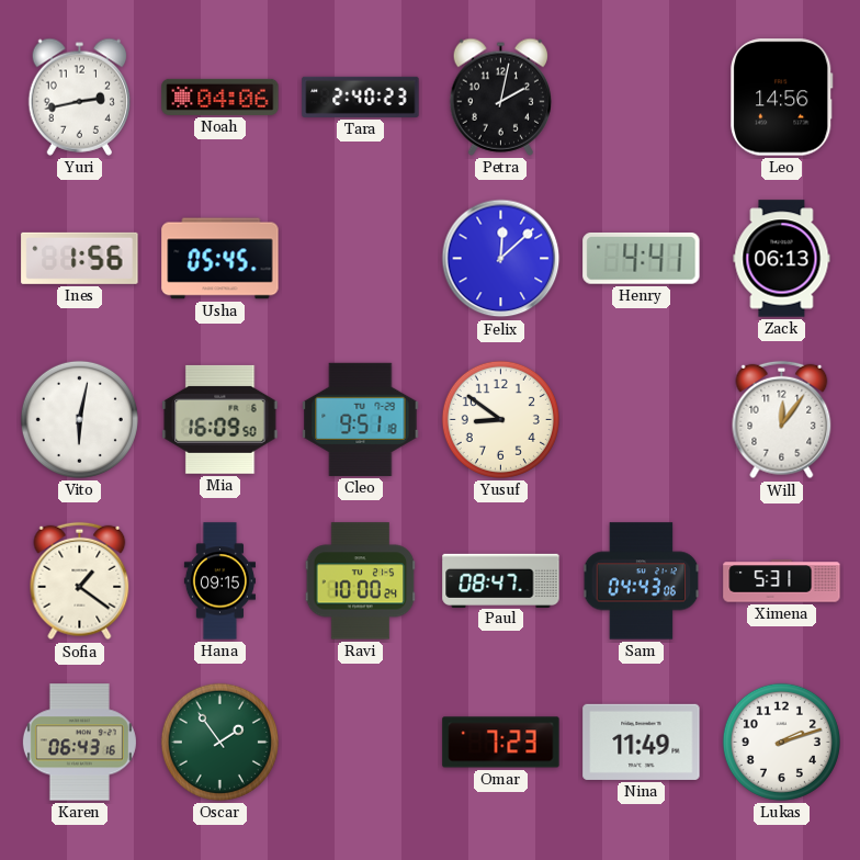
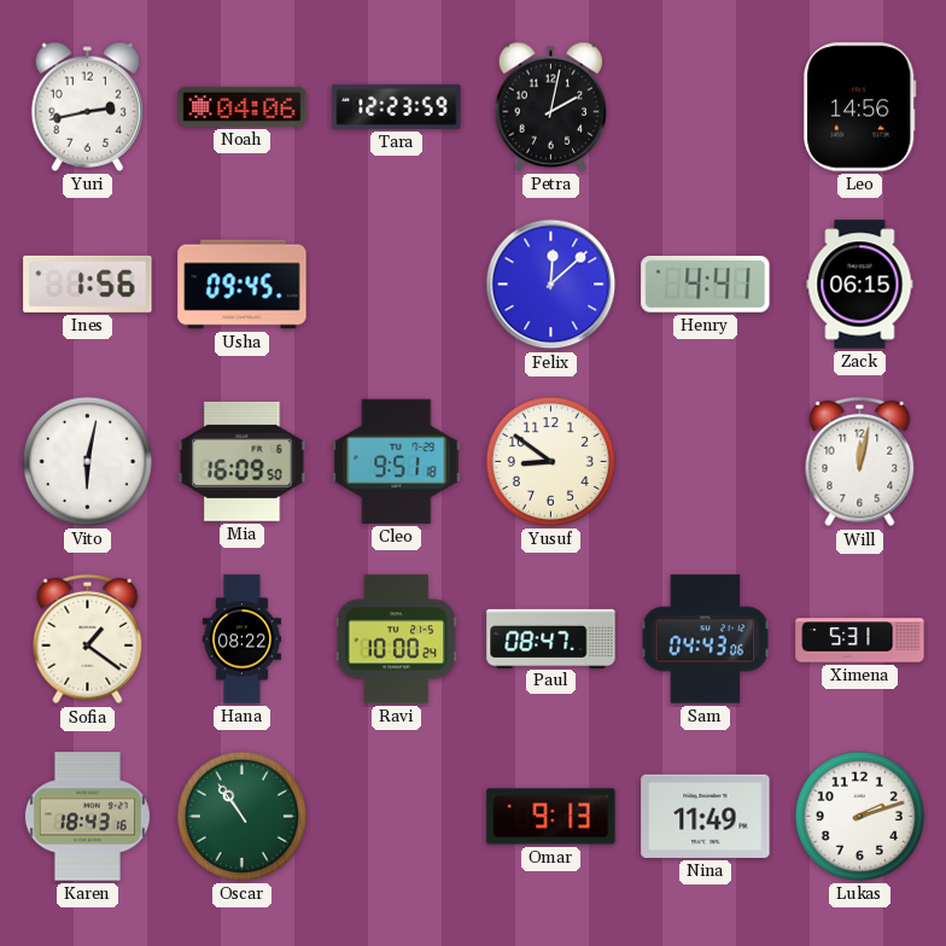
Tara: 2:40 -> 12:23 (397, 106)
Usha: 05:45 -> 09:45 (243, 285)
Zack: 06:13 -> 06:15 (860, 285)
Will: 12:06 -> 12:02 (860, 462)
Hana: 09:15 -> 08:22 (241, 640)
Karen: 06:43 -> 18:43 (87, 817)
Oscar: 1:54 -> 10:54 (241, 816)
Omar: 7:23 -> 9:13 (551, 817)
